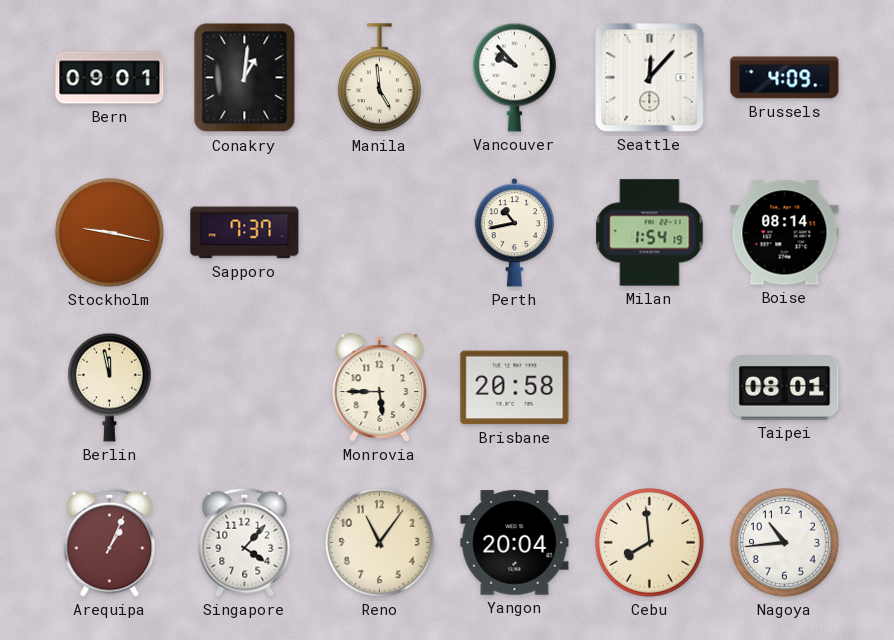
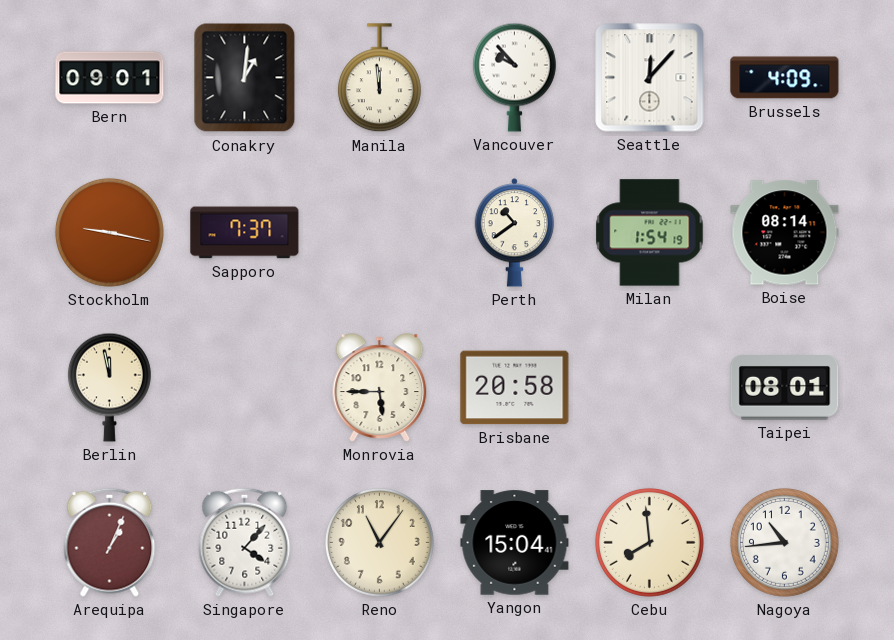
Manila: 4:59 -> 11:59 (379, 78)
Perth: 10:43 -> 10:39 (515, 233)
Yangon: 20:04 -> 15:04 (515, 543)
